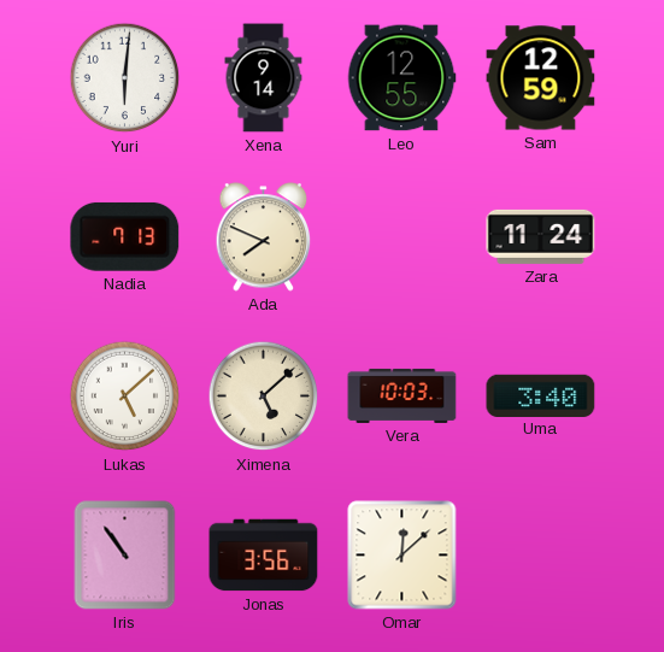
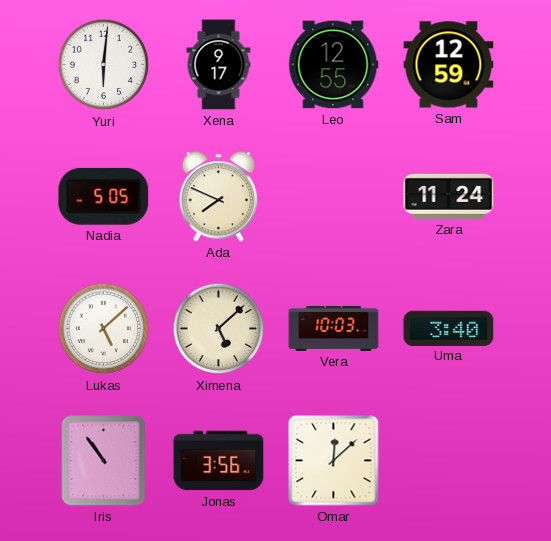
Xena: 9:14 -> 9:17 (219, 65)
Nadia: 7:13 -> 5:05 (104, 196)
